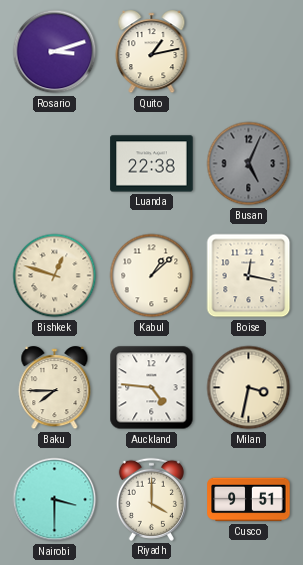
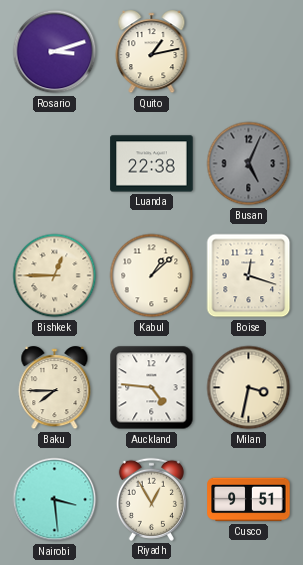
Bishkek: 12:48 -> 12:45 (55, 276)
Boise: 12:17 -> 12:18 (249, 276)
Nairobi: 3:30 -> 3:29 (55, 500)
Riyadh: 4:00 -> 12:55 (151, 499)
